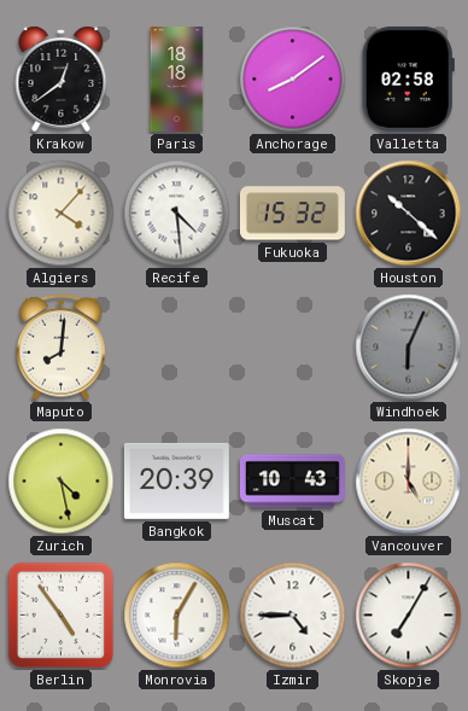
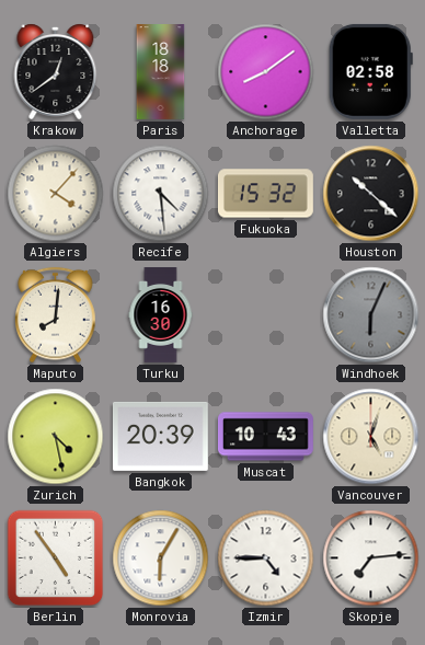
Turku: none -> 16:30 (161, 315)
Vancouver: 5:00 -> 5:03 (371, 437)
Skopje: 7:05 -> 7:14 (371, 558)
